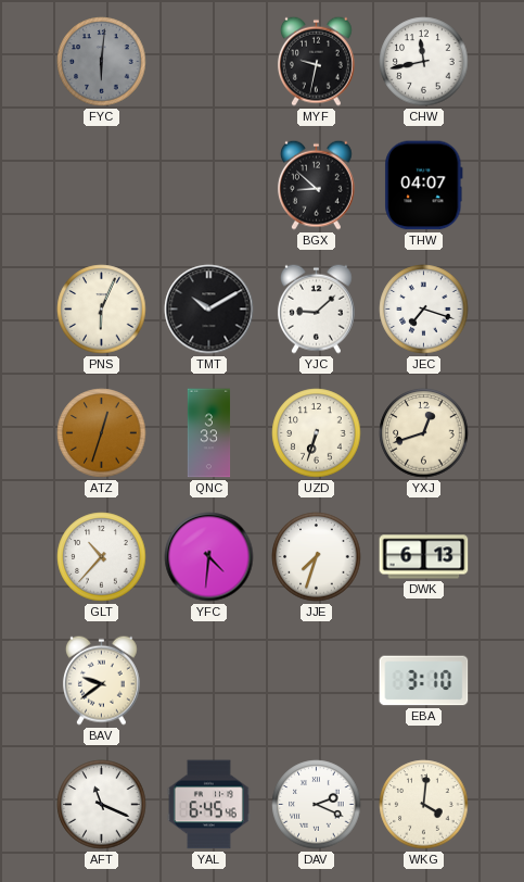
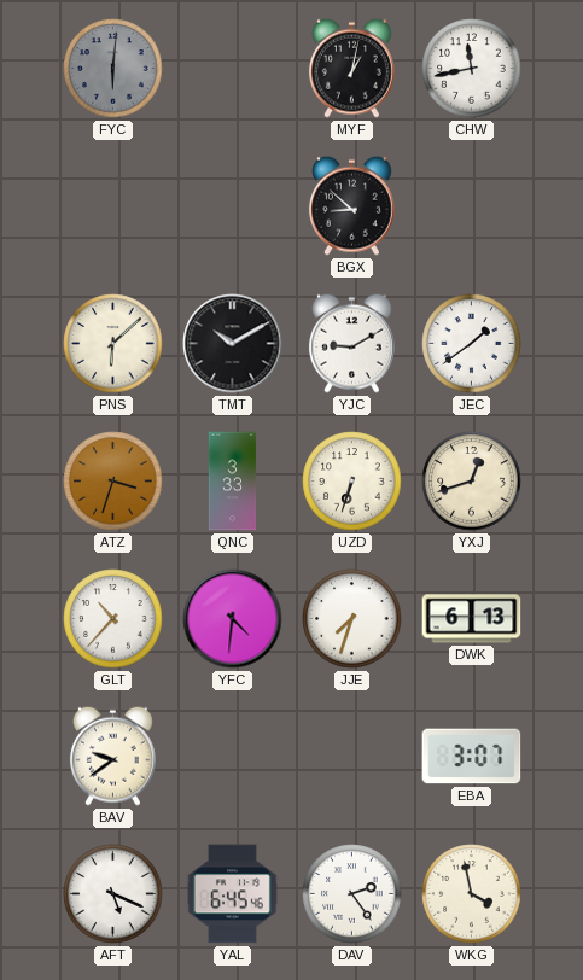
MYF: 9:32 -> 1:02 (351, 68)
THW: 04:07 -> none (424, 186)
PNS: 6:04 -> 6:08 (113, 344)
YJC: 9:08 -> 9:10 (351, 343)
JEC: 7:18 -> 1:39 (472, 344)
ATZ: 12:33 -> 3:33 (113, 482)
EBA: 3:10 -> 3:07 (472, 757)
AFT: 11:19 -> 5:19 (113, 894)
DAV: 2:19 -> 2:24 (352, 894)
WKG: 4:01 -> 3:58 (472, 894)
